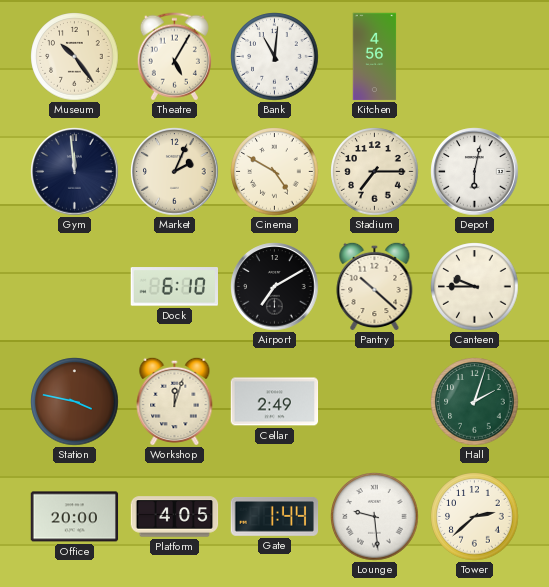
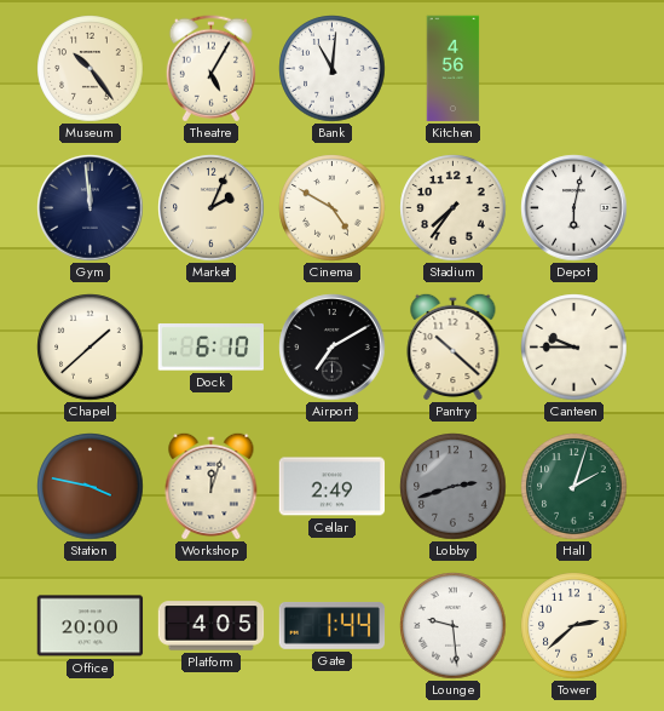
Stadium: 7:15 -> 7:36 (454, 208)
Chapel: none -> 1:38 (91, 348)
Lobby: none -> 2:42 (454, 487)
